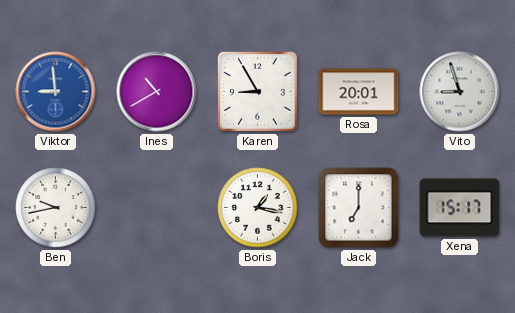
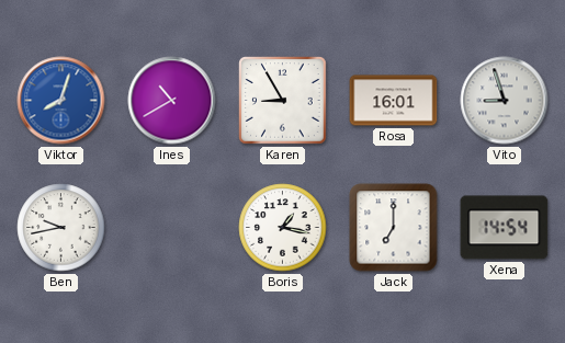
Viktor: 8:59 -> 8:03 (61, 101)
Rosa: 20:01 -> 16:01 (394, 101)
Xena: 15:17 -> 14:54 (505, 228)
